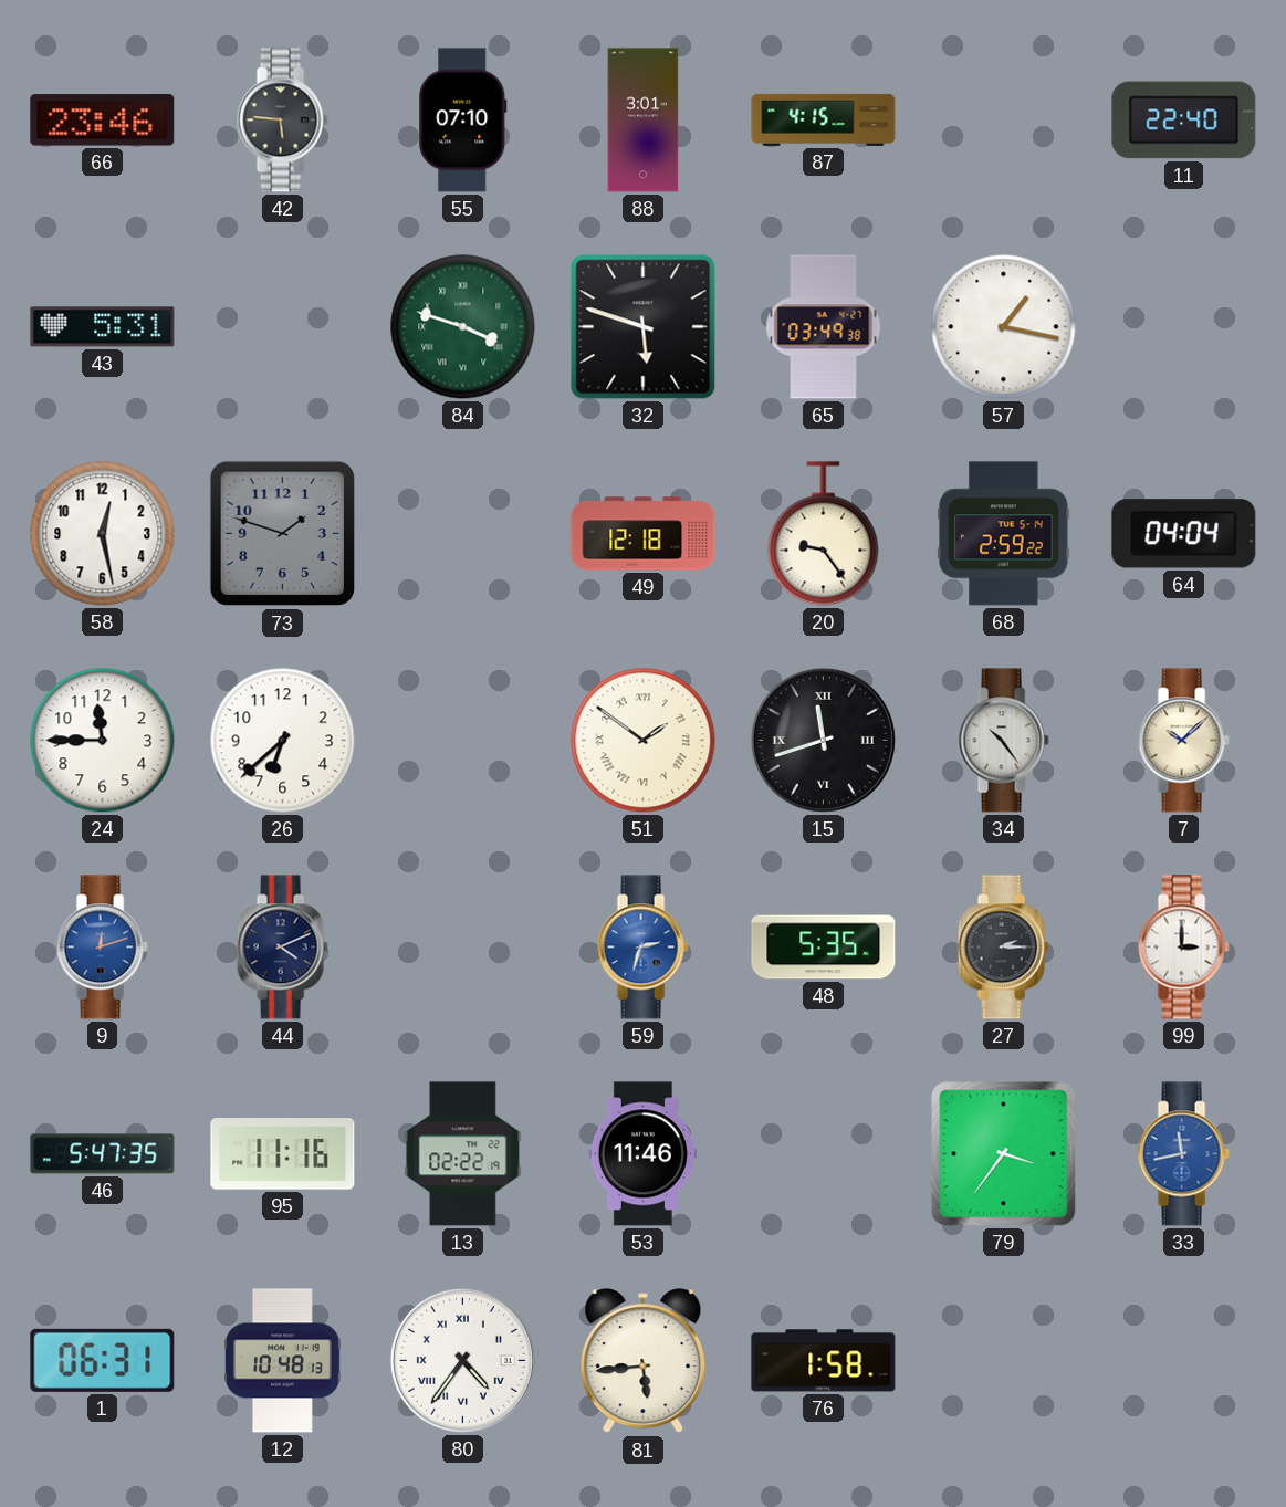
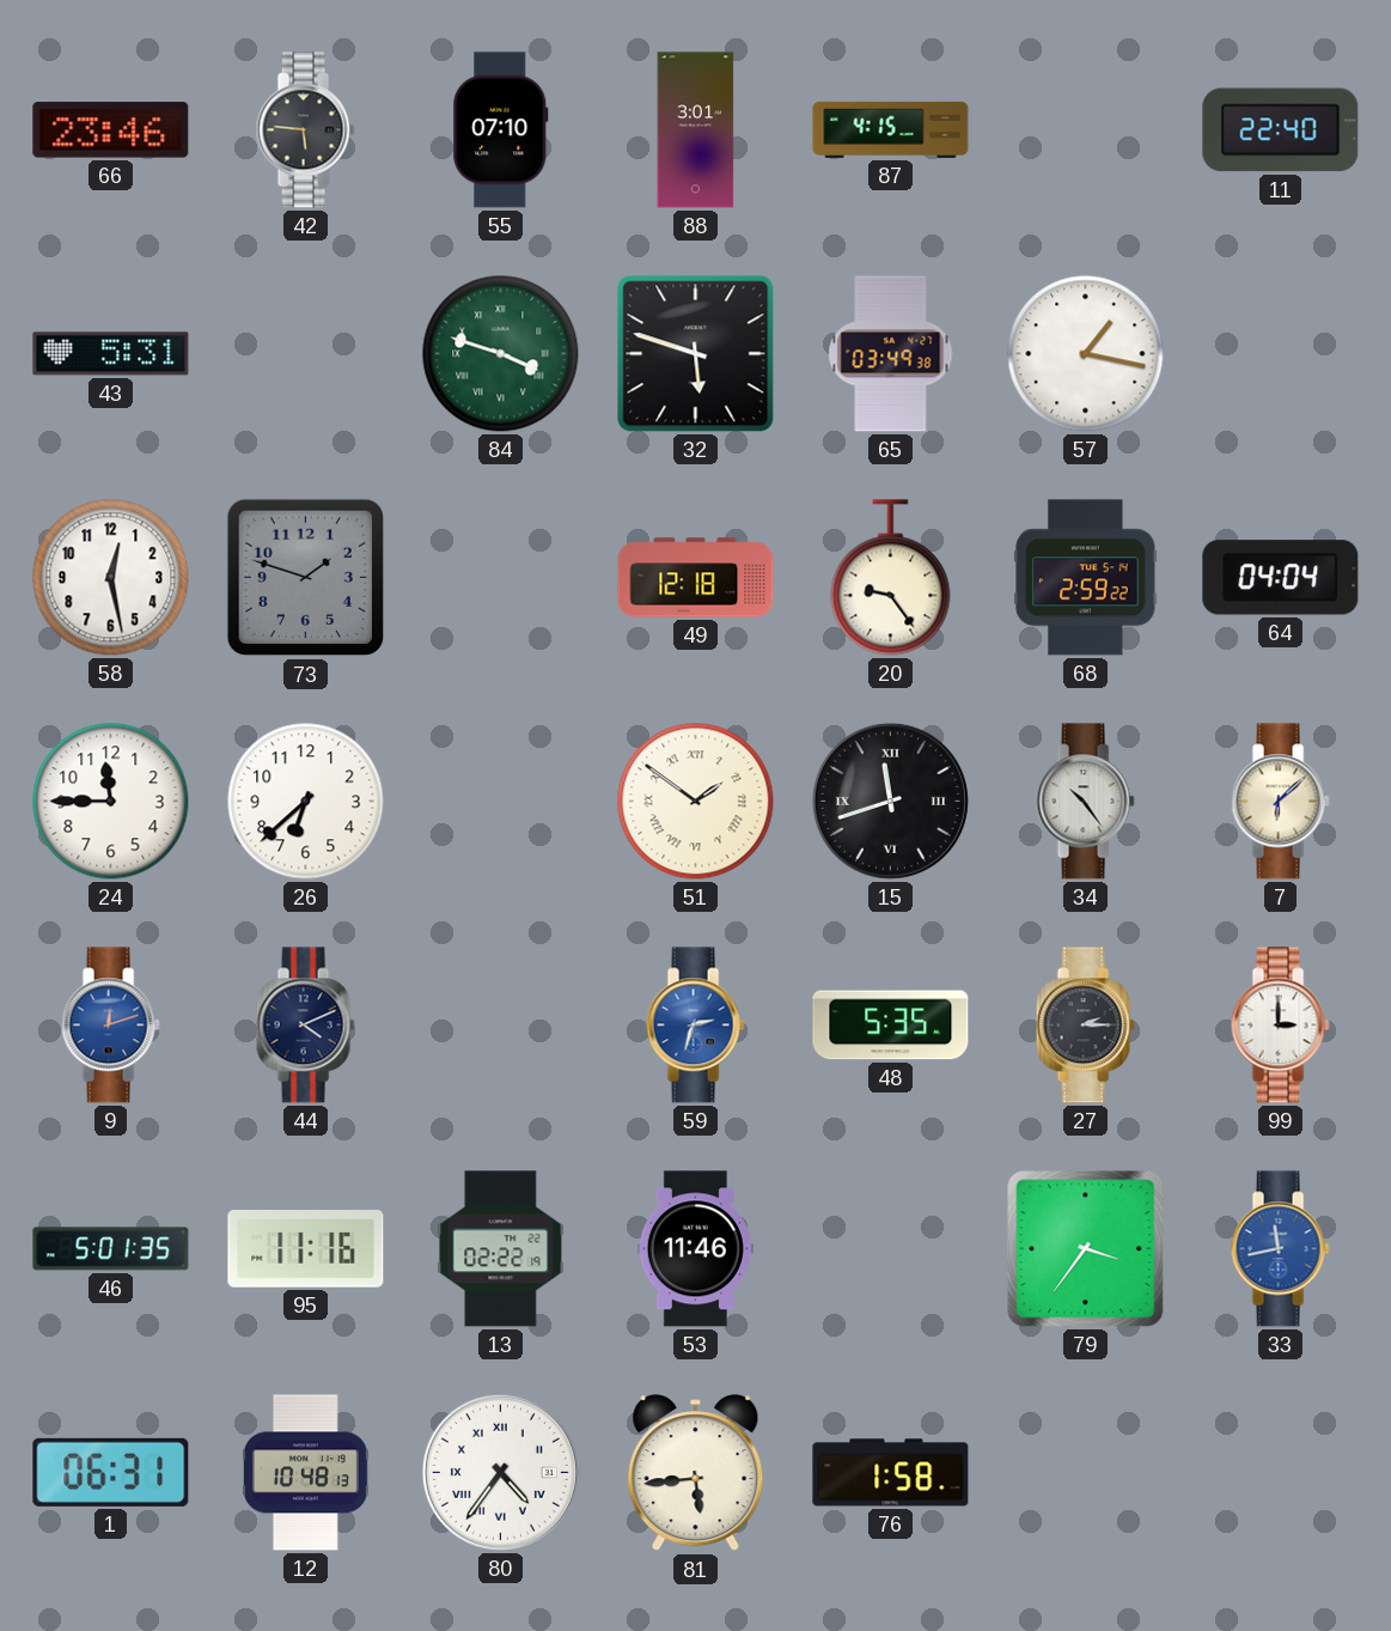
7: 10:08 -> 6:08 (1280, 802)
46: 5:47 -> 5:01 (111, 1249)
